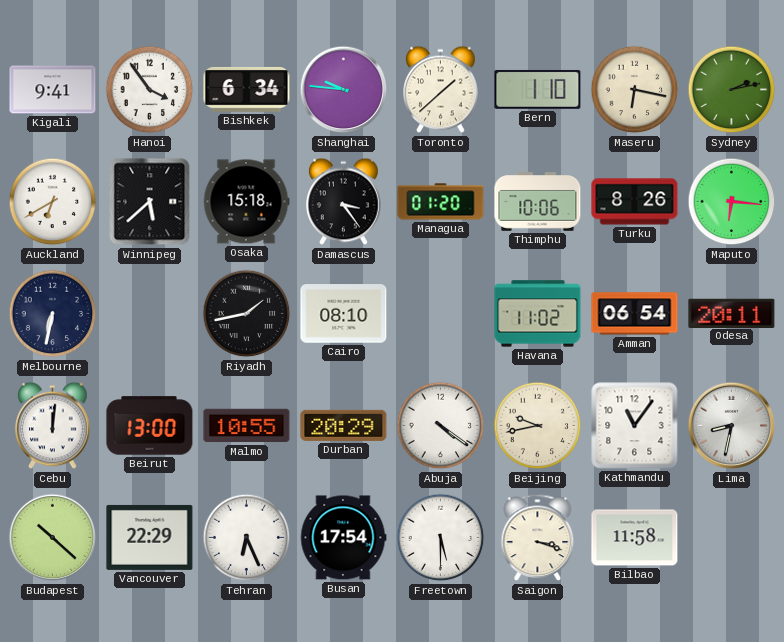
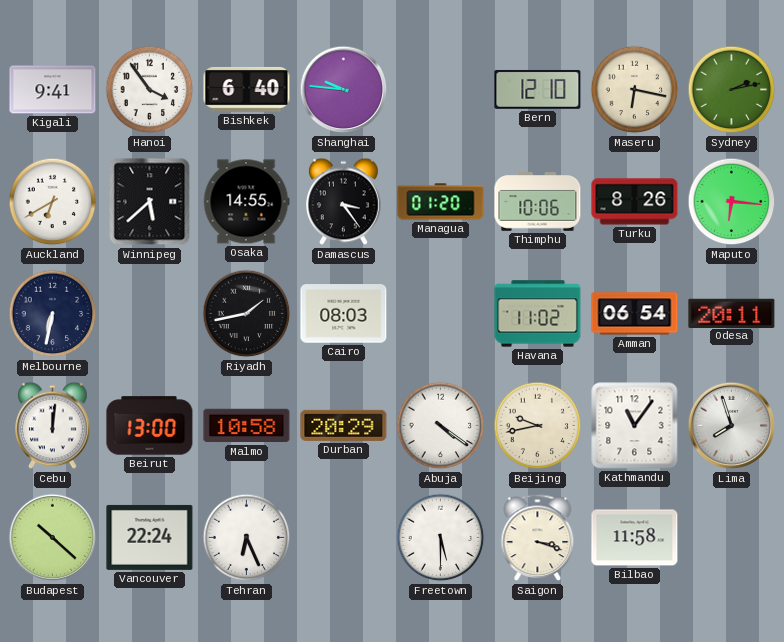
Bishkek: 6:34 -> 6:40 (247, 89)
Toronto: 1:38 -> none (441, 90)
Bern: 1:10 -> 12:10 (538, 89)
Osaka: 15:18 -> 14:55 (246, 202)
Cairo: 08:10 -> 08:03 (344, 314)
Malmo: 10:55 -> 10:58 (247, 426)
Lima: 8:32 -> 7:57 (732, 426)
Vancouver: 22:29 -> 22:24 (150, 537)
Busan: 17:54 -> none (343, 538)
